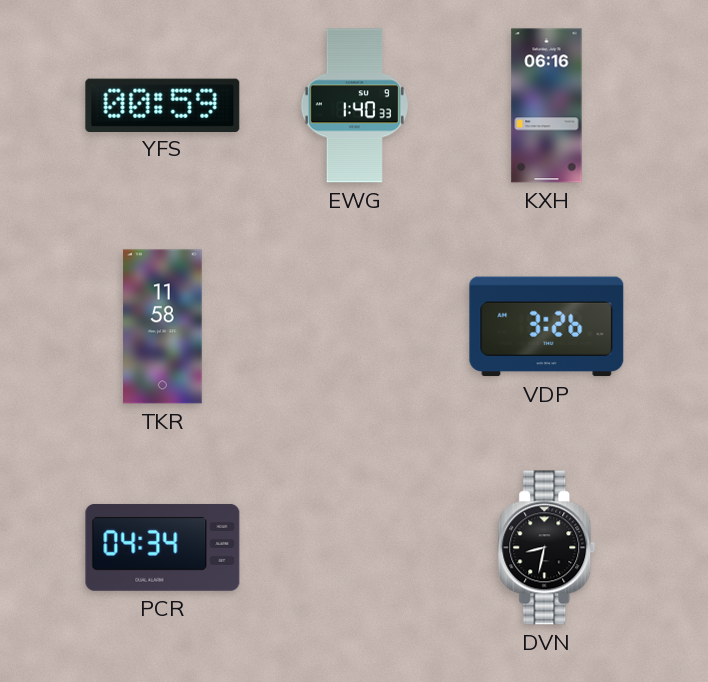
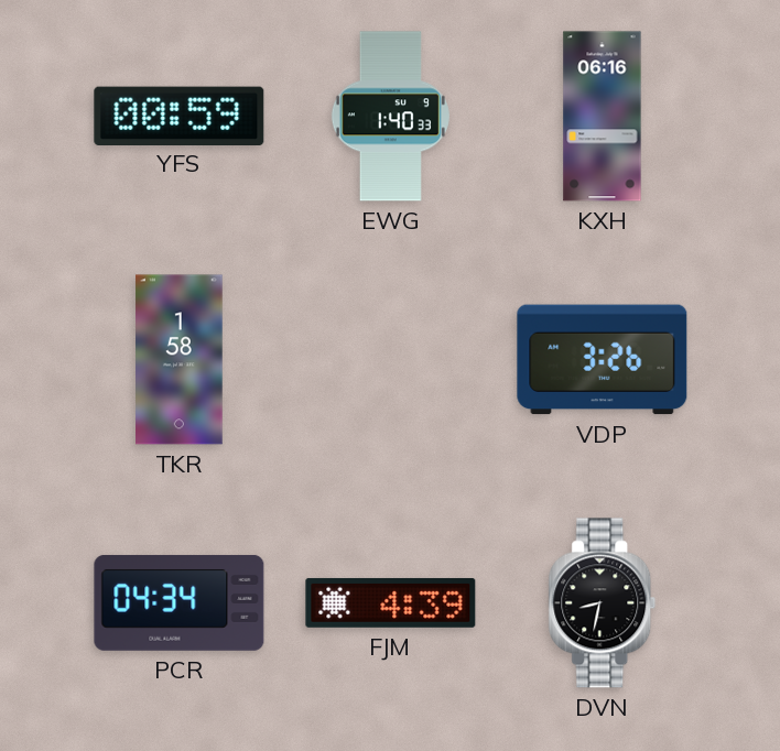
TKR: 11:58 -> 1:58 (180, 360)
FJM: none -> 4:39 (391, 602)
